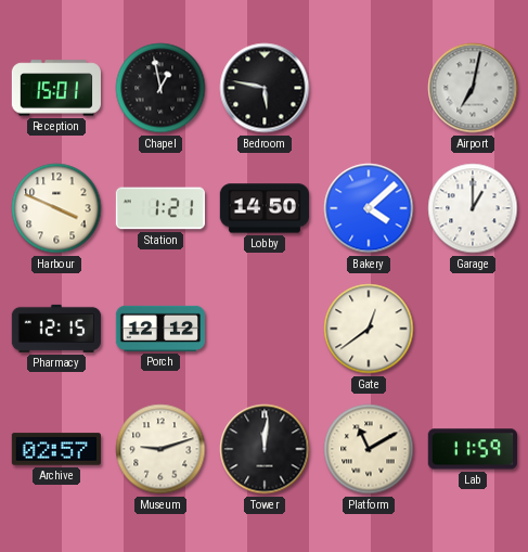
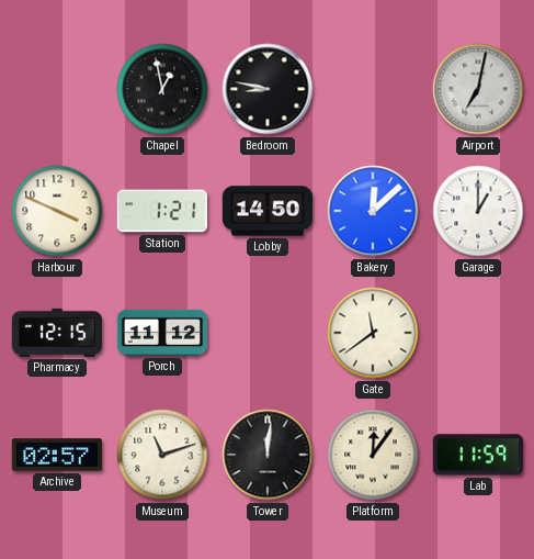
Reception: 15:01 -> none (55, 88)
Bedroom: 5:47 -> 8:47 (268, 89)
Bakery: 4:08 -> 12:08 (373, 211)
Porch: 12:12 -> 11:12 (161, 333)
Gate: 12:39 -> 11:39 (373, 333)
Museum: 9:12 -> 11:12 (162, 455)
Platform: 11:10 -> 12:06 (373, 455)
